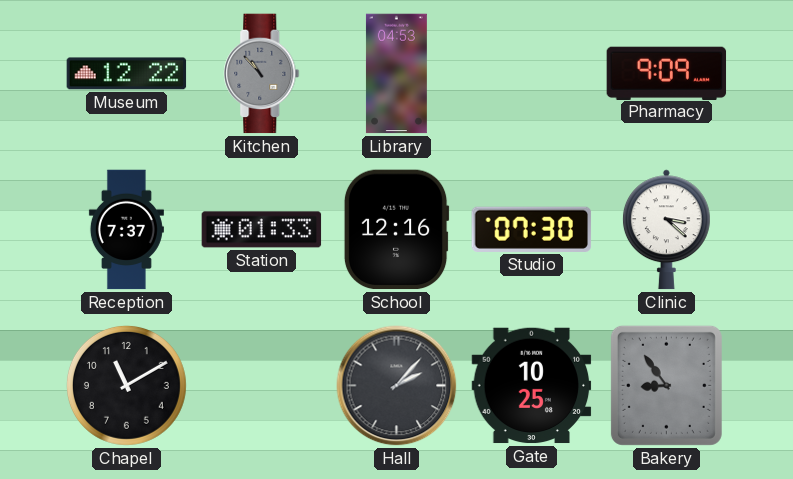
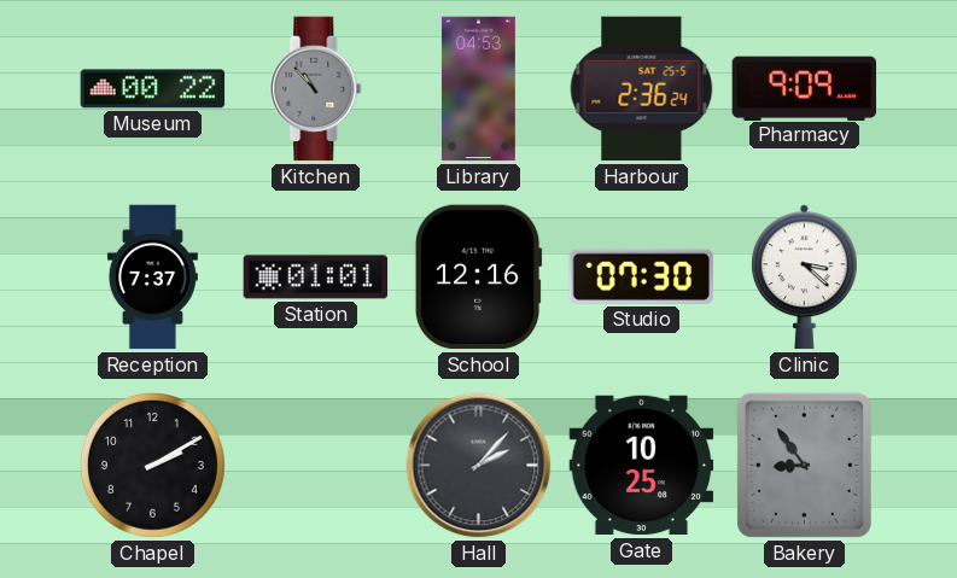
Museum: 12:22 -> 00:22 (153, 89)
Harbour: none -> 2:36 (642, 89)
Station: 01:33 -> 01:01 (316, 278)
Chapel: 11:10 -> 2:10 (152, 465)
